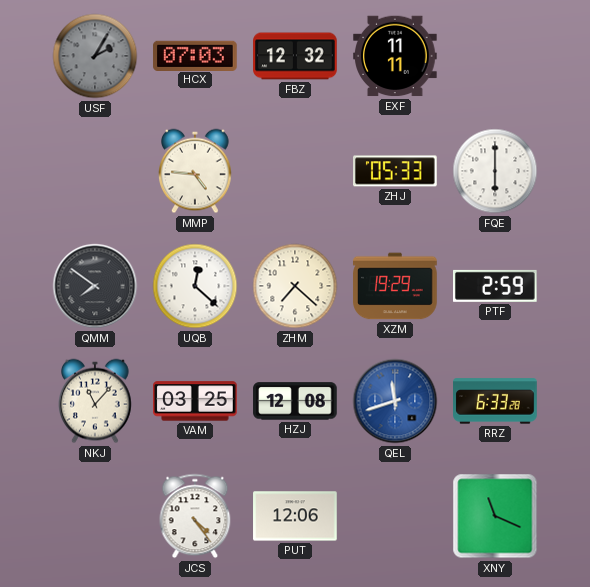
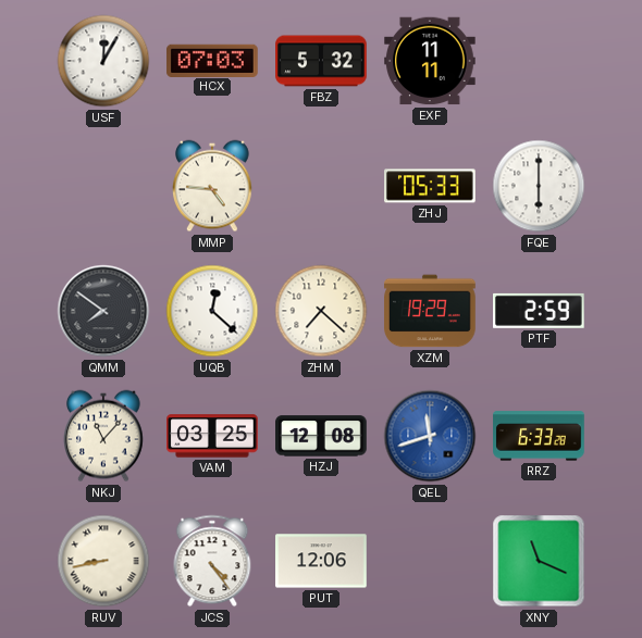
USF: 2:05 -> 12:05 (103, 61)
USF dial: grey -> white (103, 61)
FBZ: 12:32 -> 5:32 (321, 61)
RUV: none -> 8:43 (103, 561)
